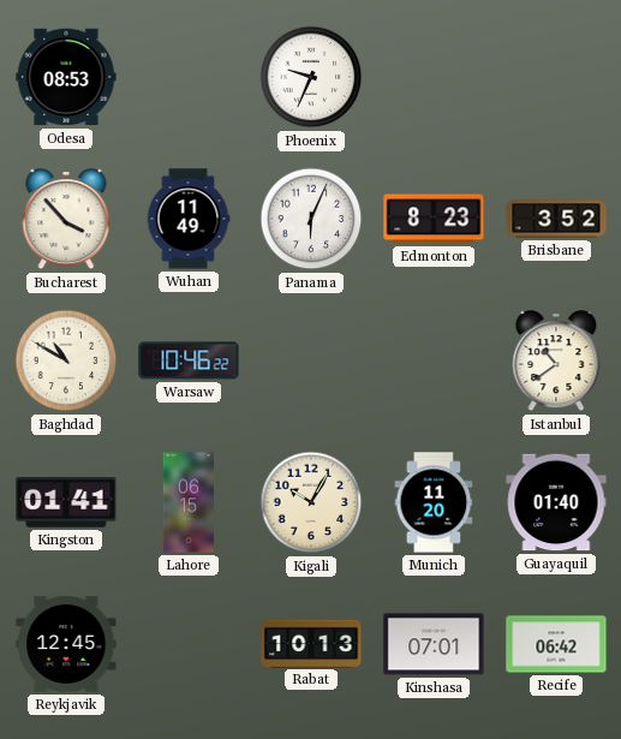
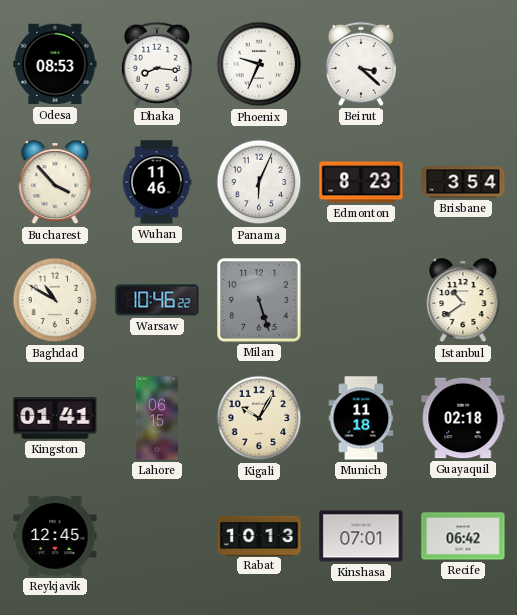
Dhaka: none -> 8:16 (157, 64)
Beirut: none -> 3:22 (361, 64)
Wuhan: 11:49 -> 11:46 (157, 182)
Brisbane: 3:52 -> 3:54 (463, 182)
Milan: none -> 5:27 (259, 300)
Munich: 11:20 -> 11:18 (361, 418)
Guayaquil: 01:40 -> 02:18 (463, 418)
